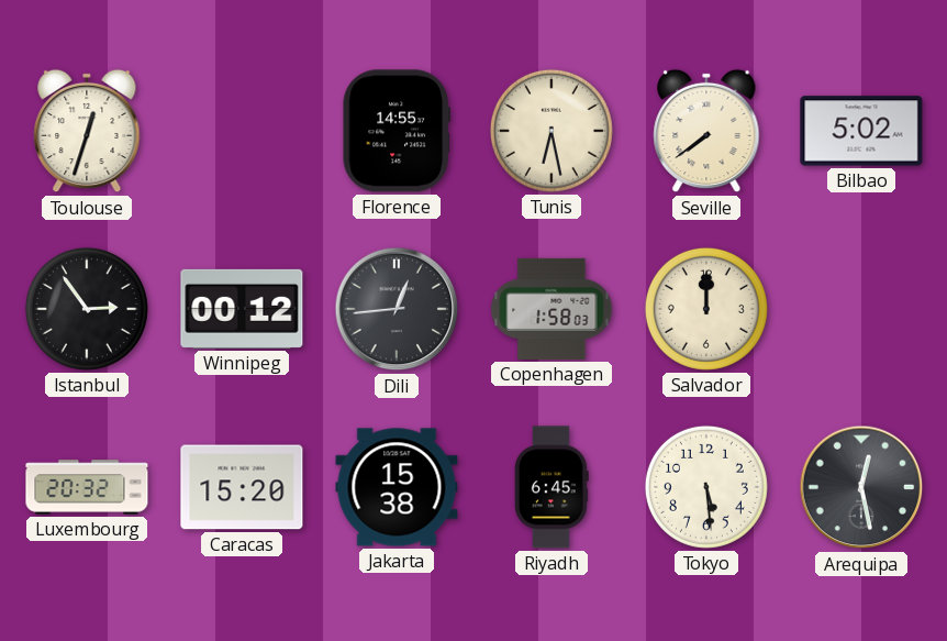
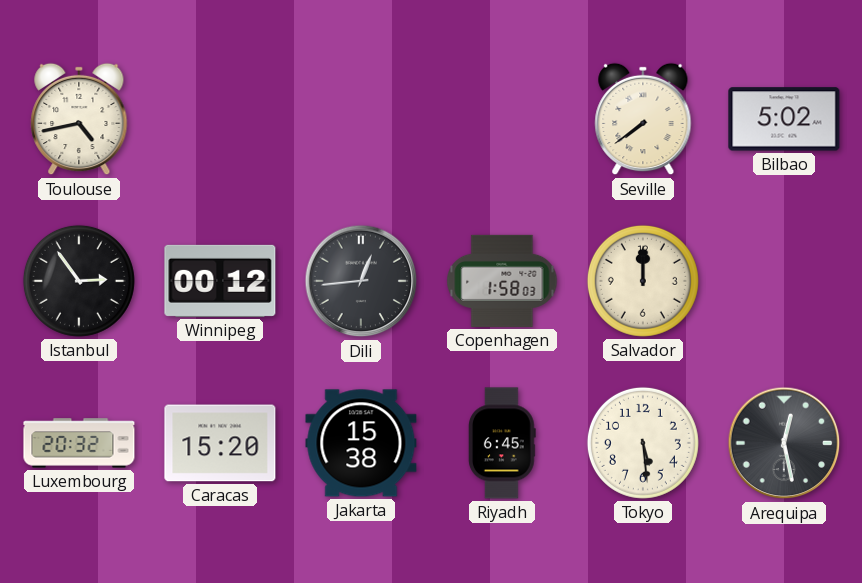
Toulouse: 12:33 -> 4:43 (79, 119)
Florence: 14:55 -> none (397, 131)
Tunis: 6:28 -> none (552, 131)
